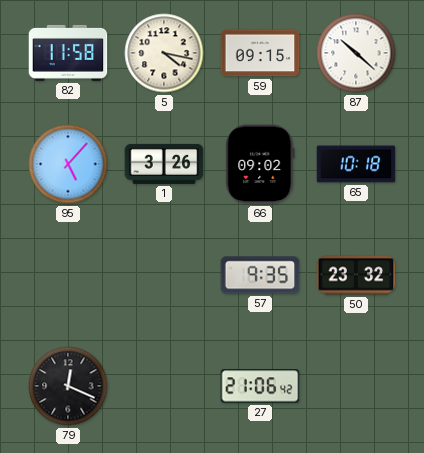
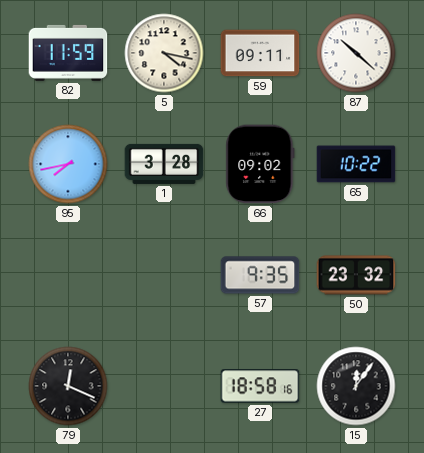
82: 11:58 -> 11:59 (68, 53)
59: 09:15 -> 09:11 (260, 53)
95: 5:07 -> 7:43 (68, 164)
1: 3:26 -> 3:28 (164, 164)
65: 10:18 -> 10:22 (356, 164)
27: 21:06 -> 18:58 (260, 386)
15: none -> 12:06 (356, 386)
